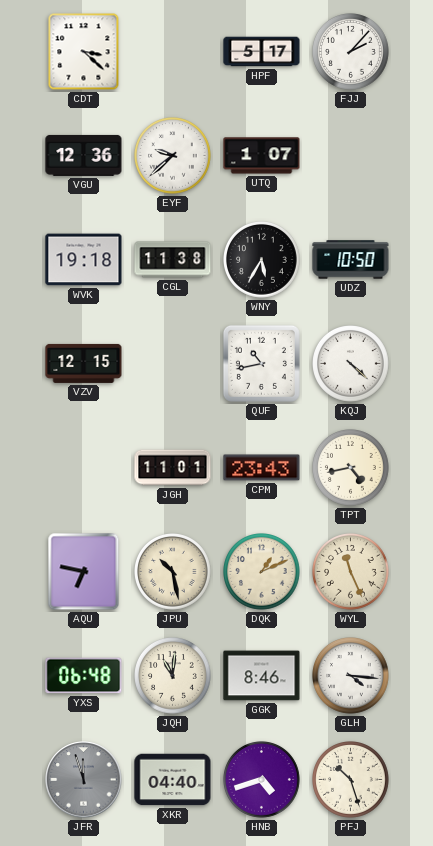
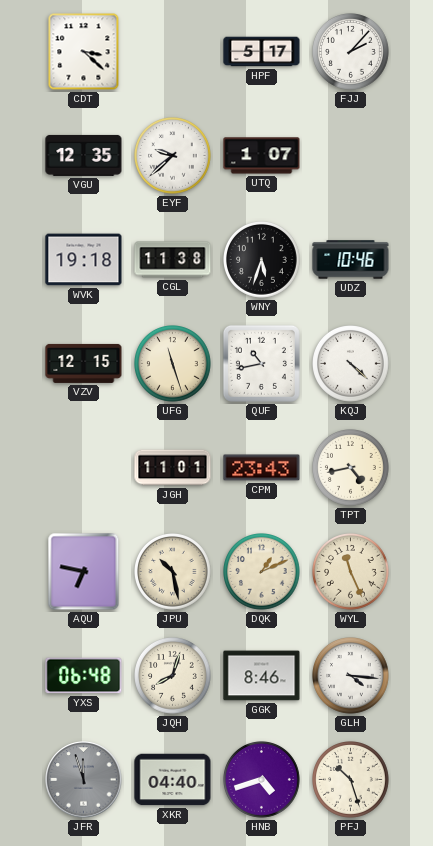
VGU: 12:36 -> 12:35 (84, 155)
WNY: 5:35 -> 5:33 (262, 260)
UDZ: 10:50 -> 10:46 (351, 260)
UFG: none -> 11:27 (173, 364)
JQH: 11:01 -> 8:03 (173, 676)
